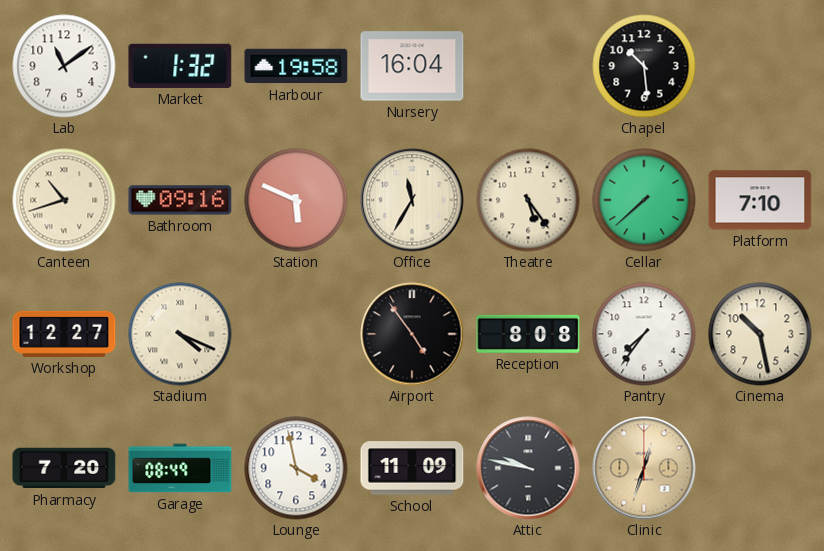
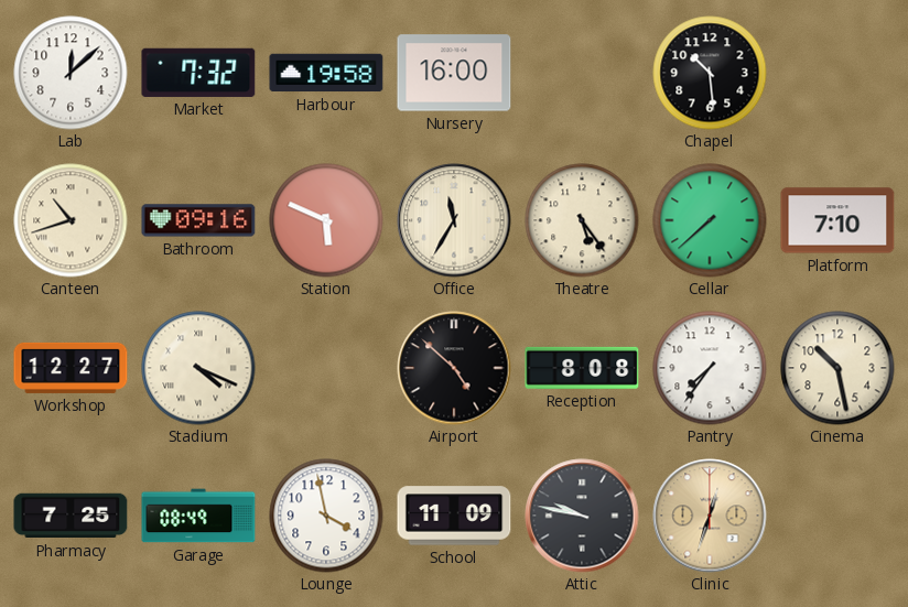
Lab: 11:09 -> 12:08 (71, 73)
Market: 1:32 -> 7:32 (198, 73)
Nursery: 16:04 -> 16:00 (454, 73)
Airport: 4:54 -> 4:52 (454, 368)
Pharmacy: 7:20 -> 7:25 (71, 516)
